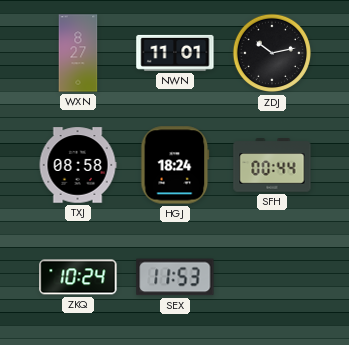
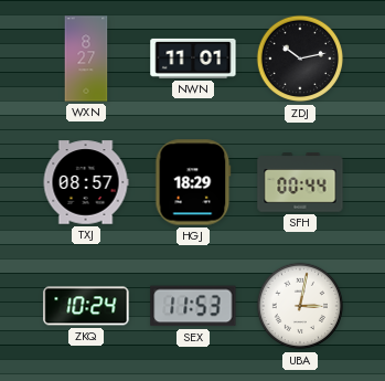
TXJ: 08:58 -> 08:57 (86, 182)
HGJ: 18:24 -> 18:29 (193, 182)
UBA: none -> 3:02 (300, 306)
